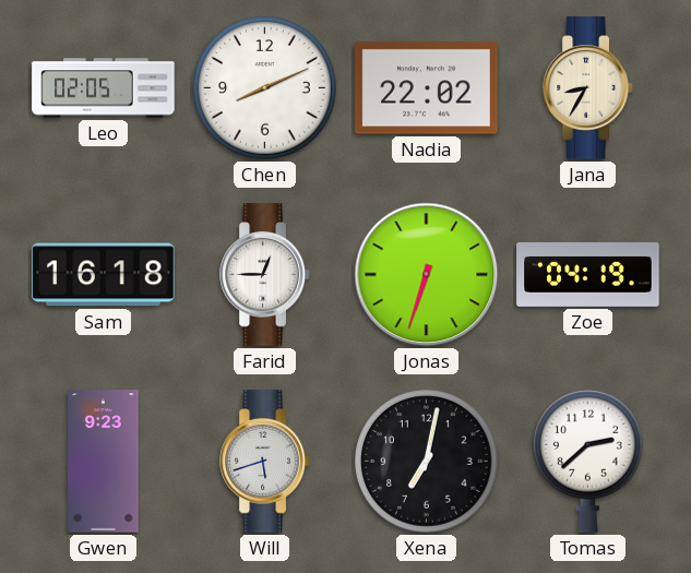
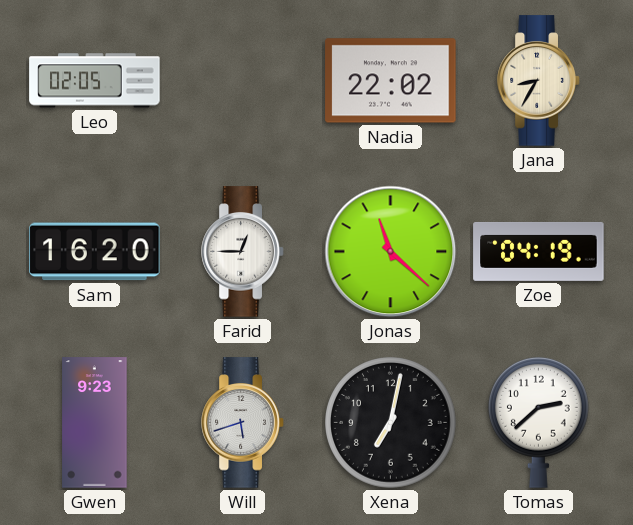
Chen: 8:11 -> none (265, 88)
Sam: 16:18 -> 16:20 (95, 252)
Jonas: 6:33 -> 11:22 (391, 252)
